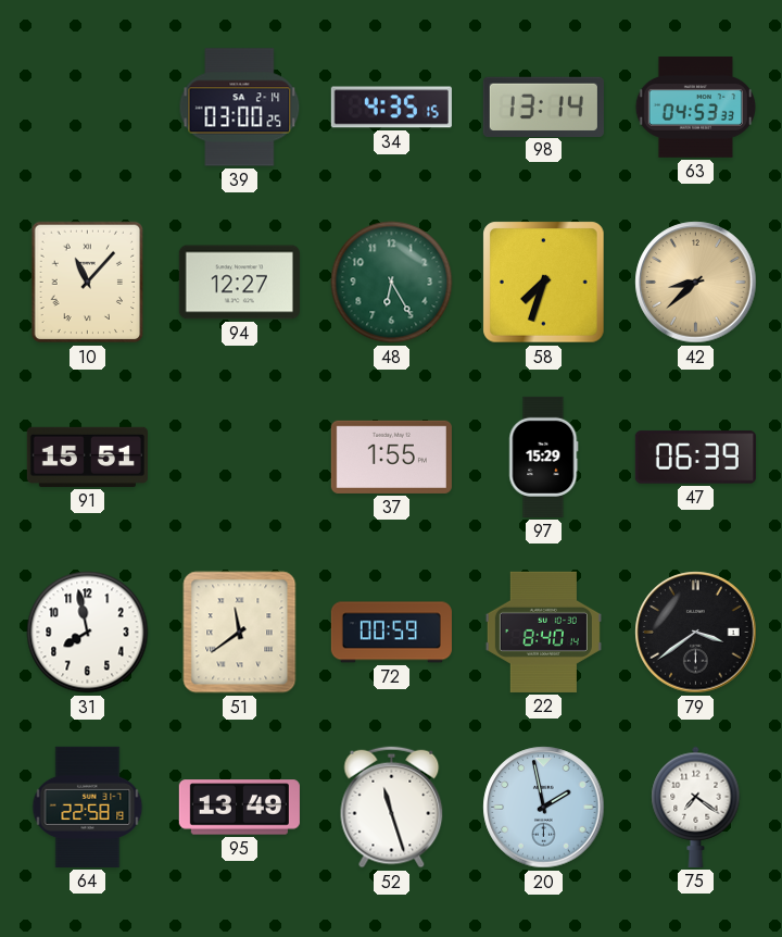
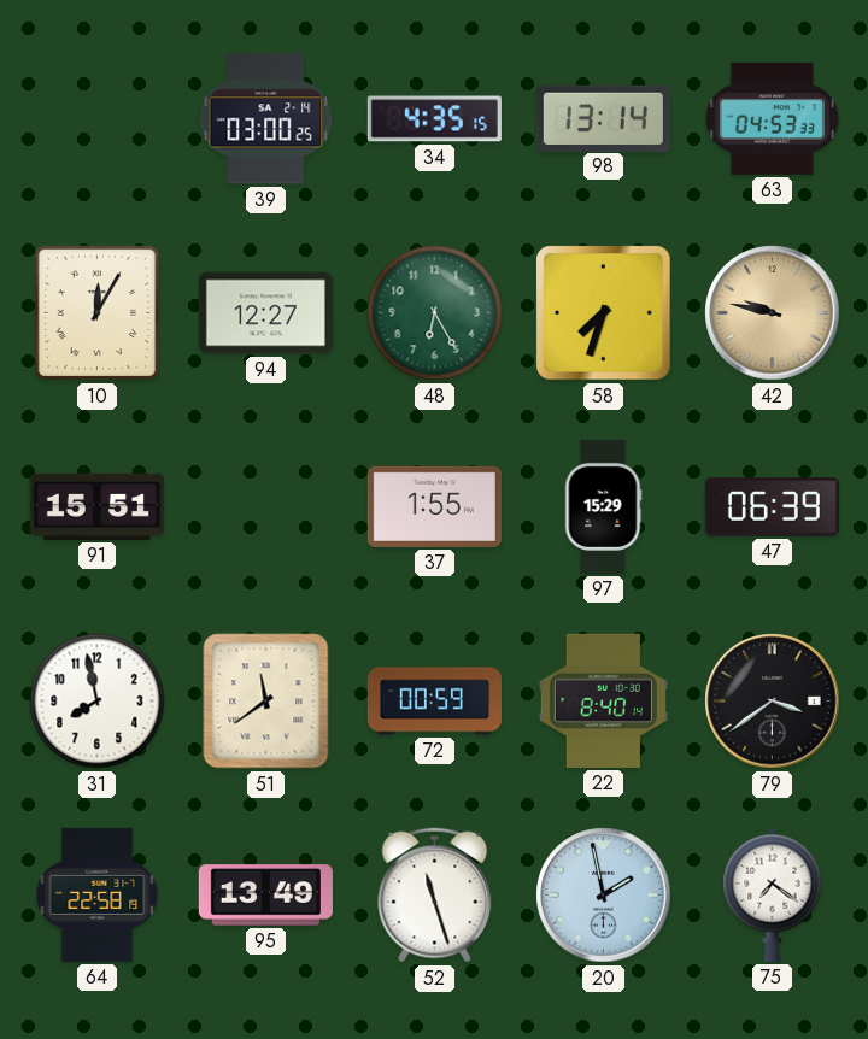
10: 11:07 -> 12:05 (98, 313)
42: 8:38 -> 9:47 (773, 313)
